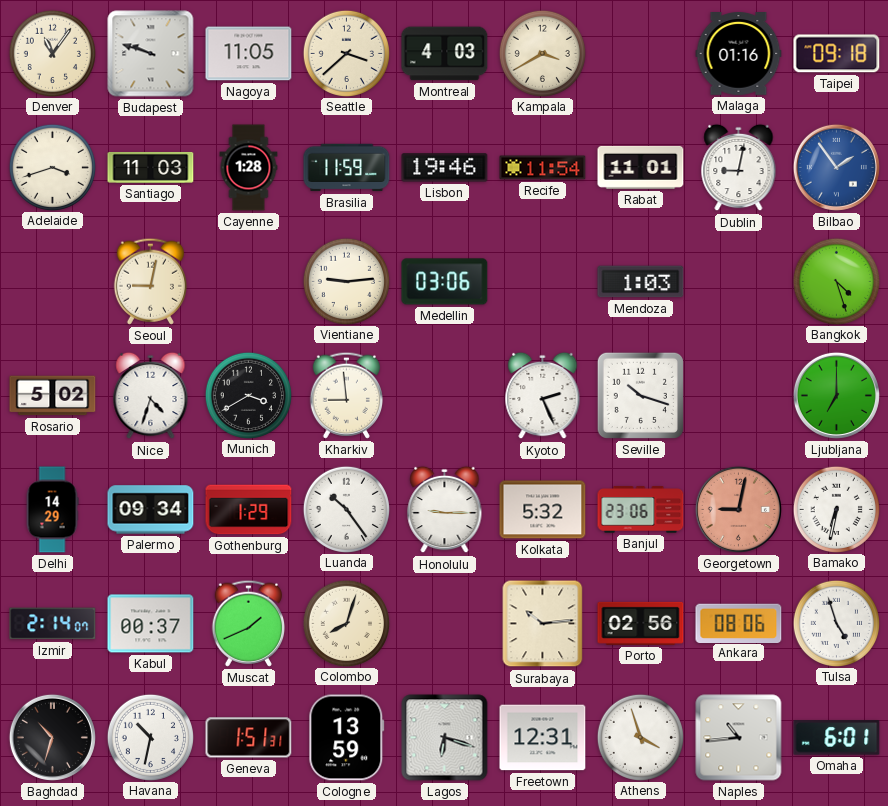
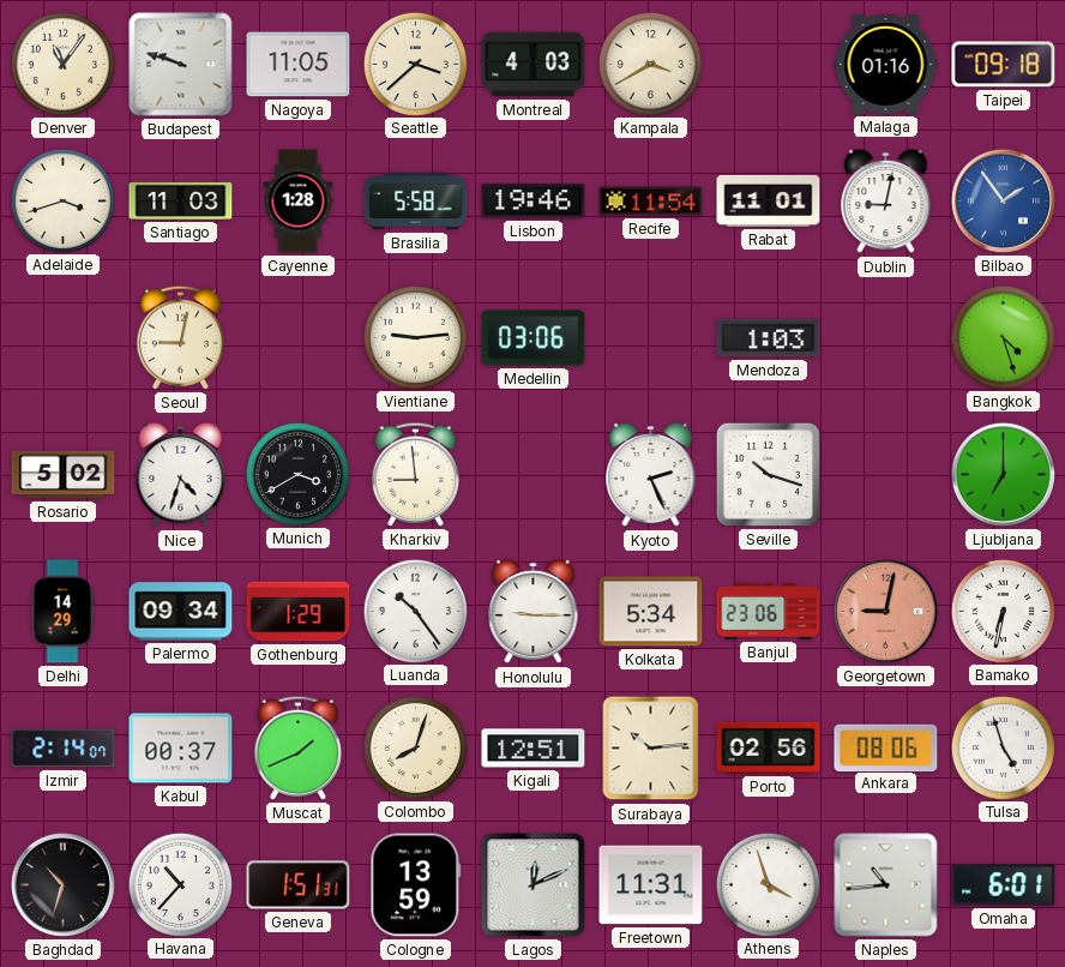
Brasilia: 11:59 -> 5:58 (416, 202)
Kolkata: 5:32 -> 5:34 (651, 612)
Kigali: none -> 12:51 (534, 749)
Havana: 10:32 -> 10:37 (180, 884)
Lagos: 6:18 -> 12:11 (534, 885)
Freetown: 12:31 -> 11:31 (651, 885)
